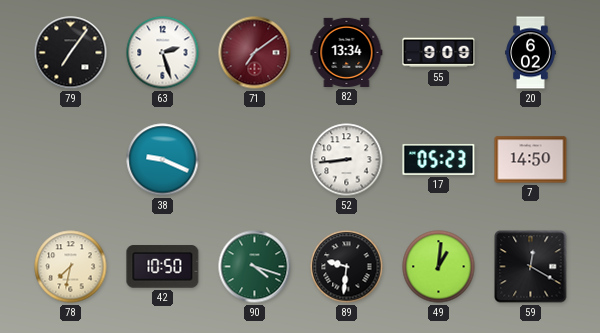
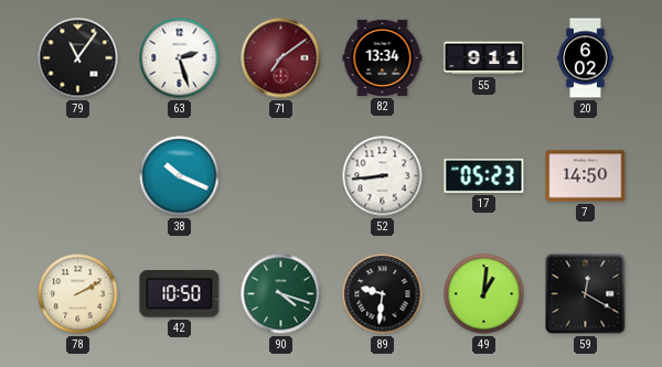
79: 7:06 -> 11:06 (78, 58)
55: 9:09 -> 9:11 (484, 58)
38: 9:19 -> 10:19 (180, 176)
78: 7:32 -> 2:10 (78, 294)
